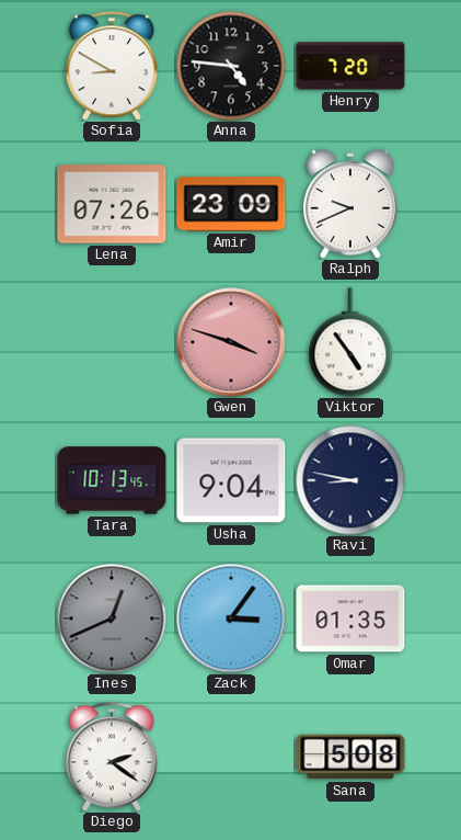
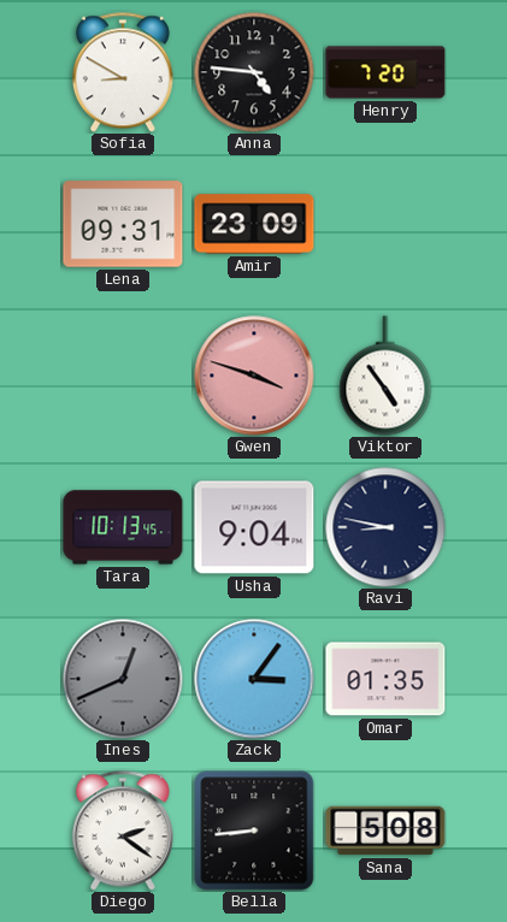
Lena: 07:26 -> 09:31 (123, 224)
Ralph: 9:41 -> none (350, 204)
Bella: none -> 8:44 (254, 831)
